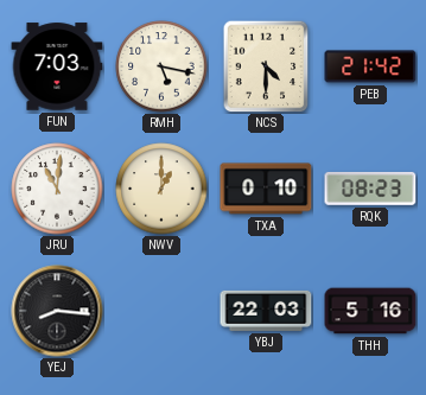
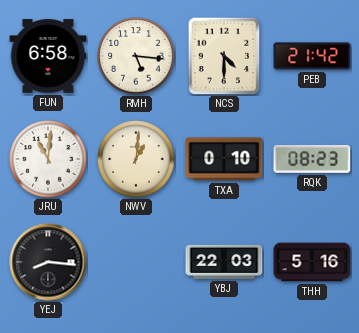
FUN: 7:03 -> 6:58 (48, 56)
RMH: 5:17 -> 5:16 (136, 56)
NWV: 1:00 -> 1:01 (136, 159)
